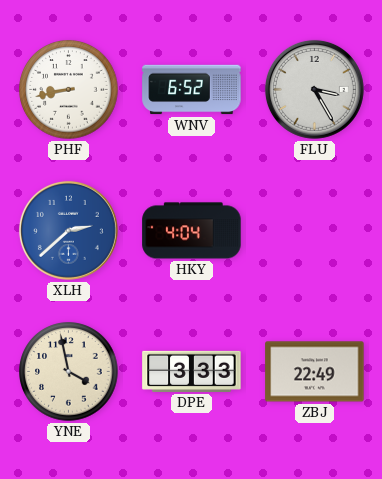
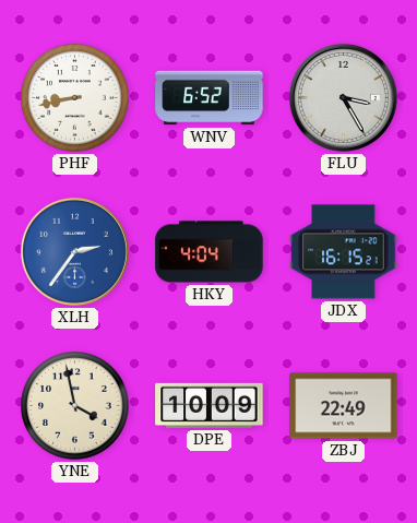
XLH: 2:38 -> 2:36 (74, 251)
JDX: none -> 16:15 (344, 252)
DPE: 3:33 -> 10:09 (210, 405)
